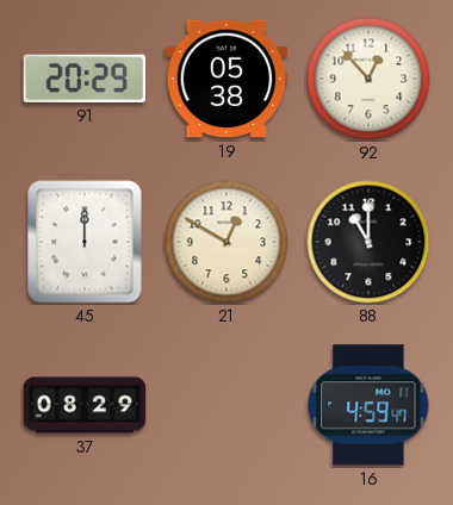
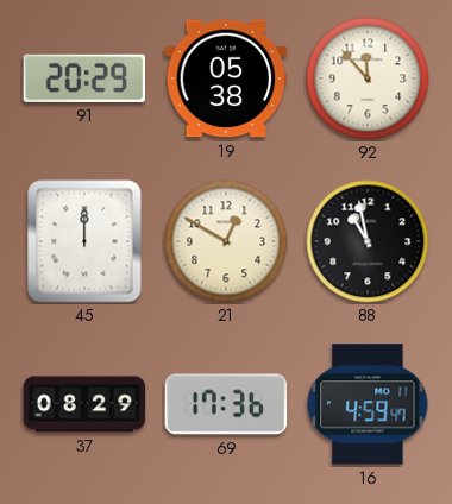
92: 12:53 -> 11:53 (368, 78)
88: 11:00 -> 10:58 (368, 241)
69: none -> 17:36 (226, 404)
